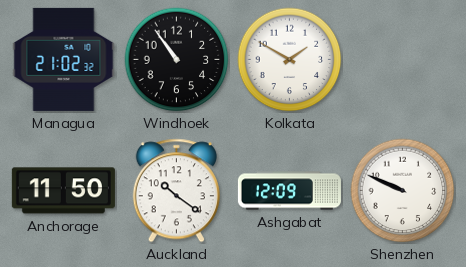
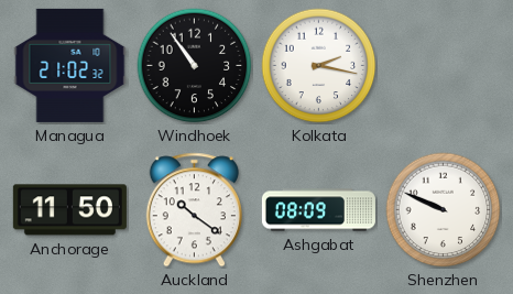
Kolkata: 1:50 -> 2:17 (319, 66)
Ashgabat: 12:09 -> 08:09 (318, 210)
